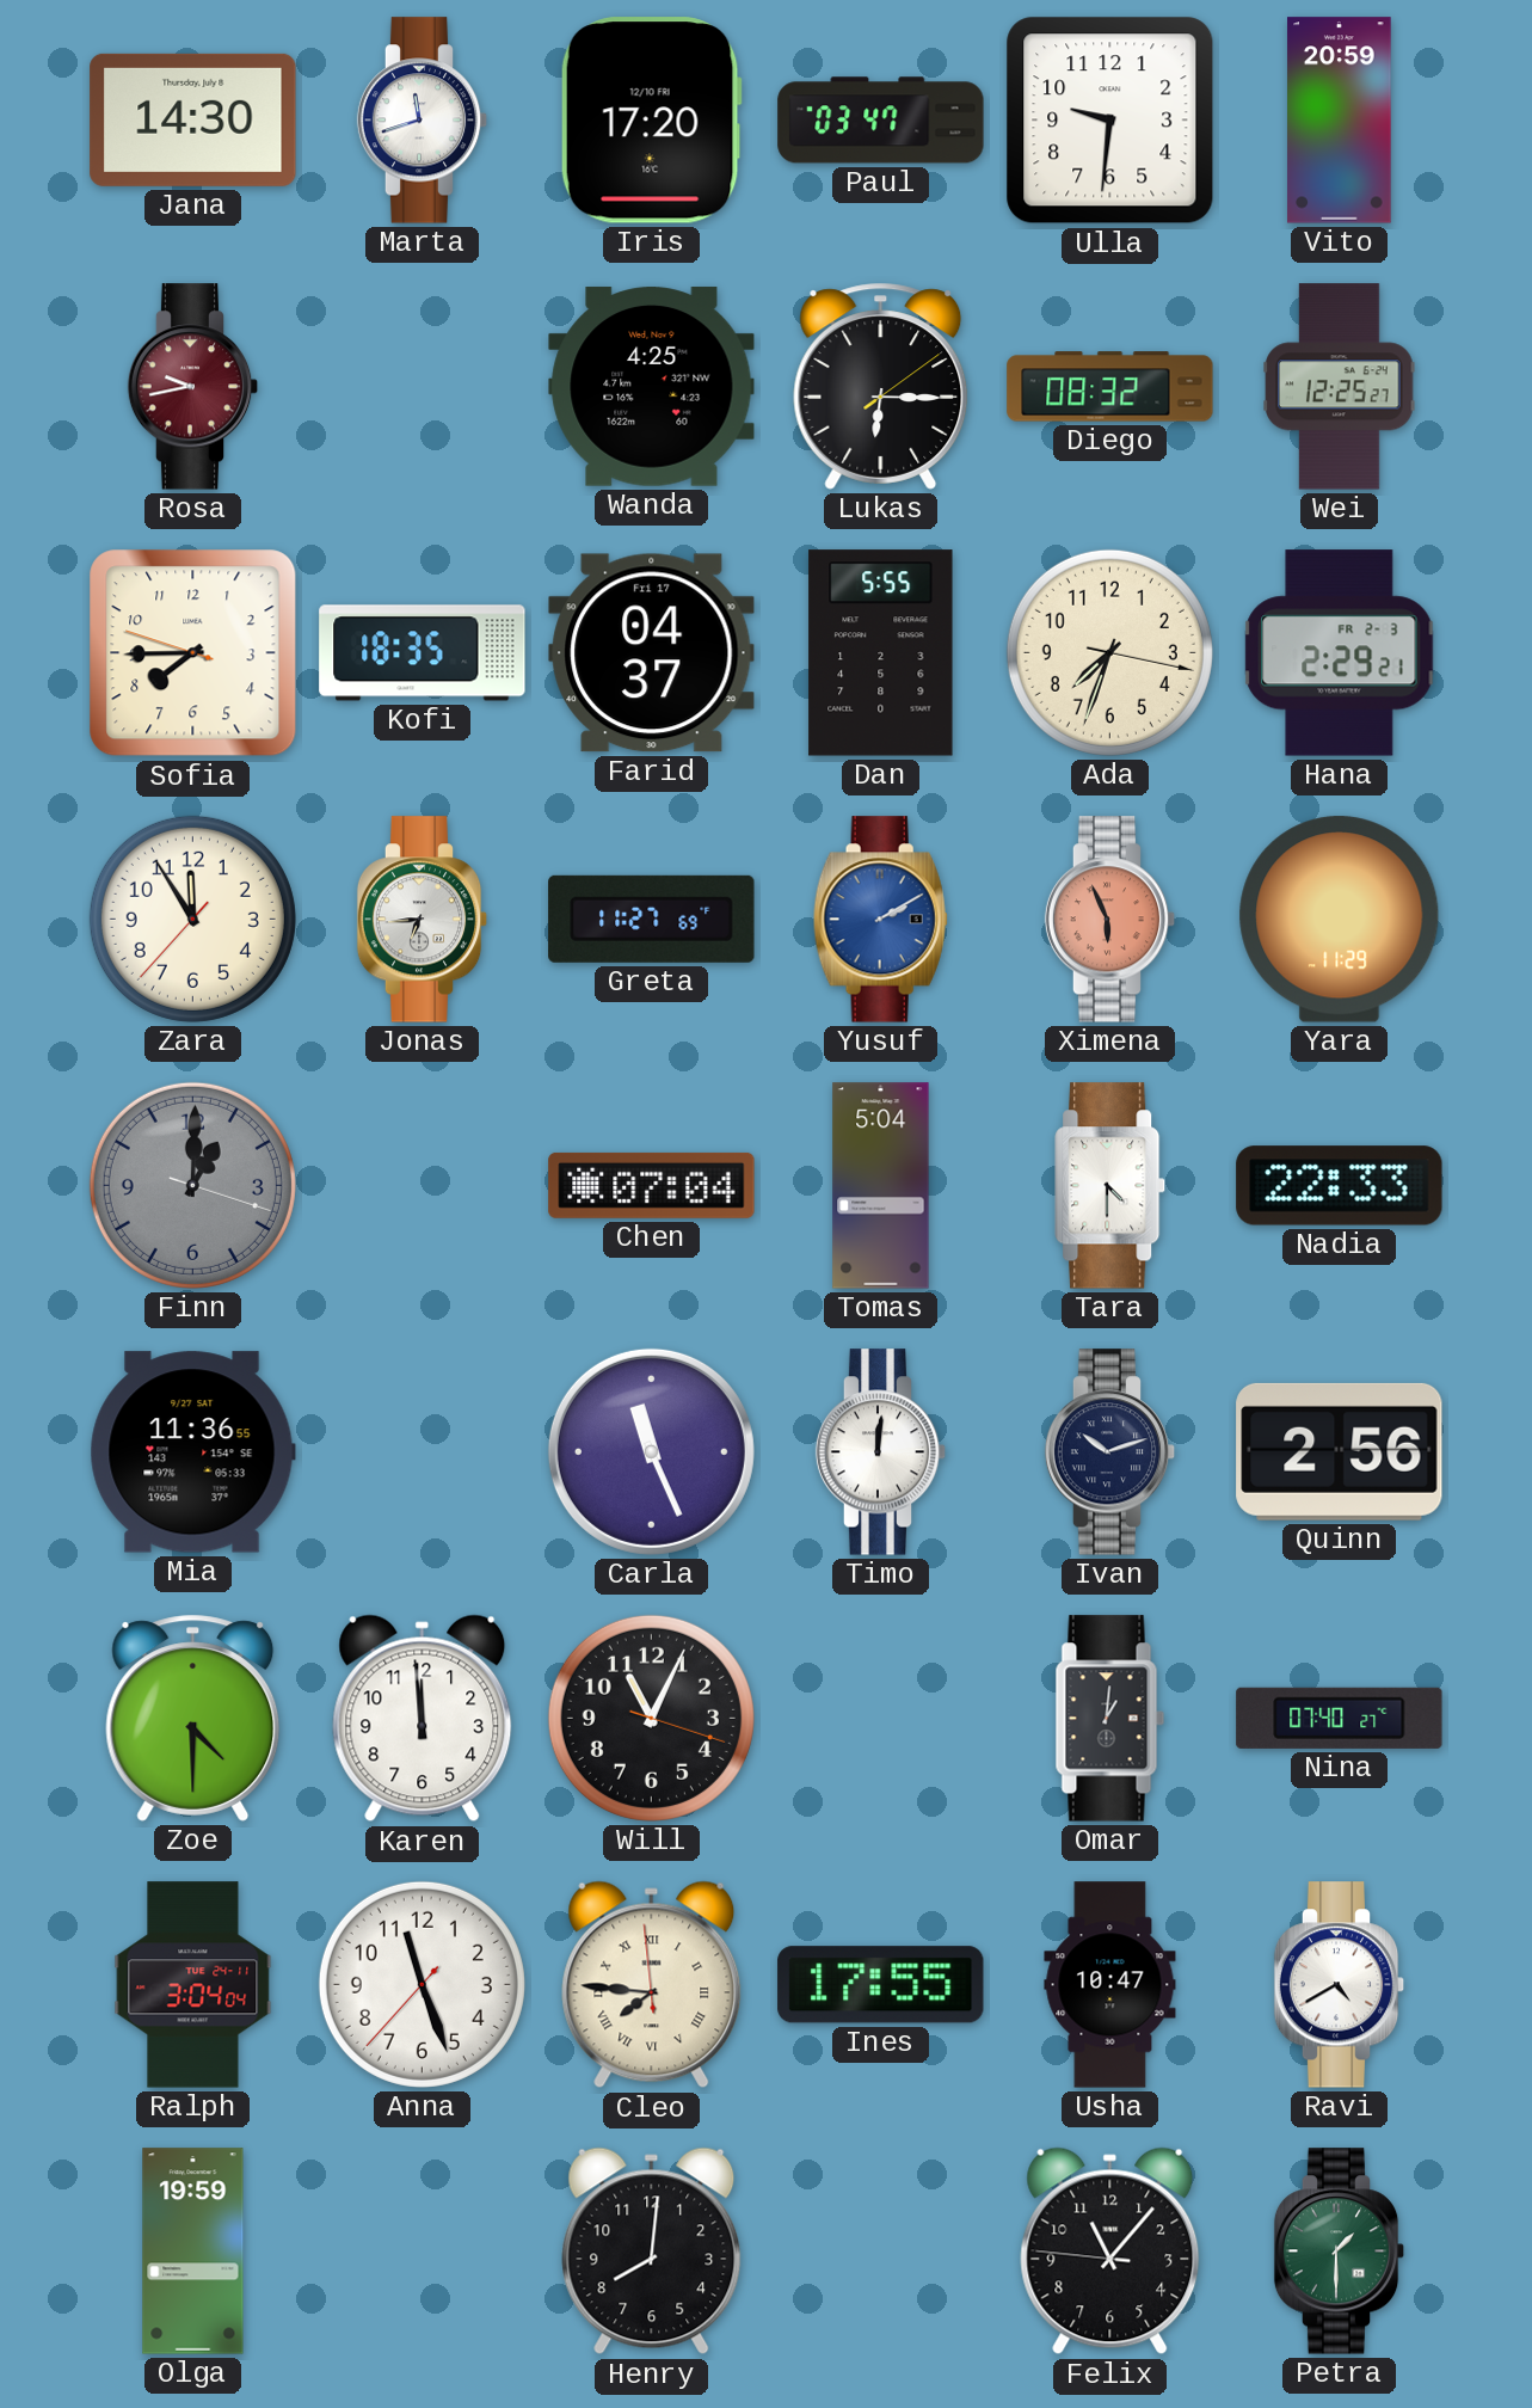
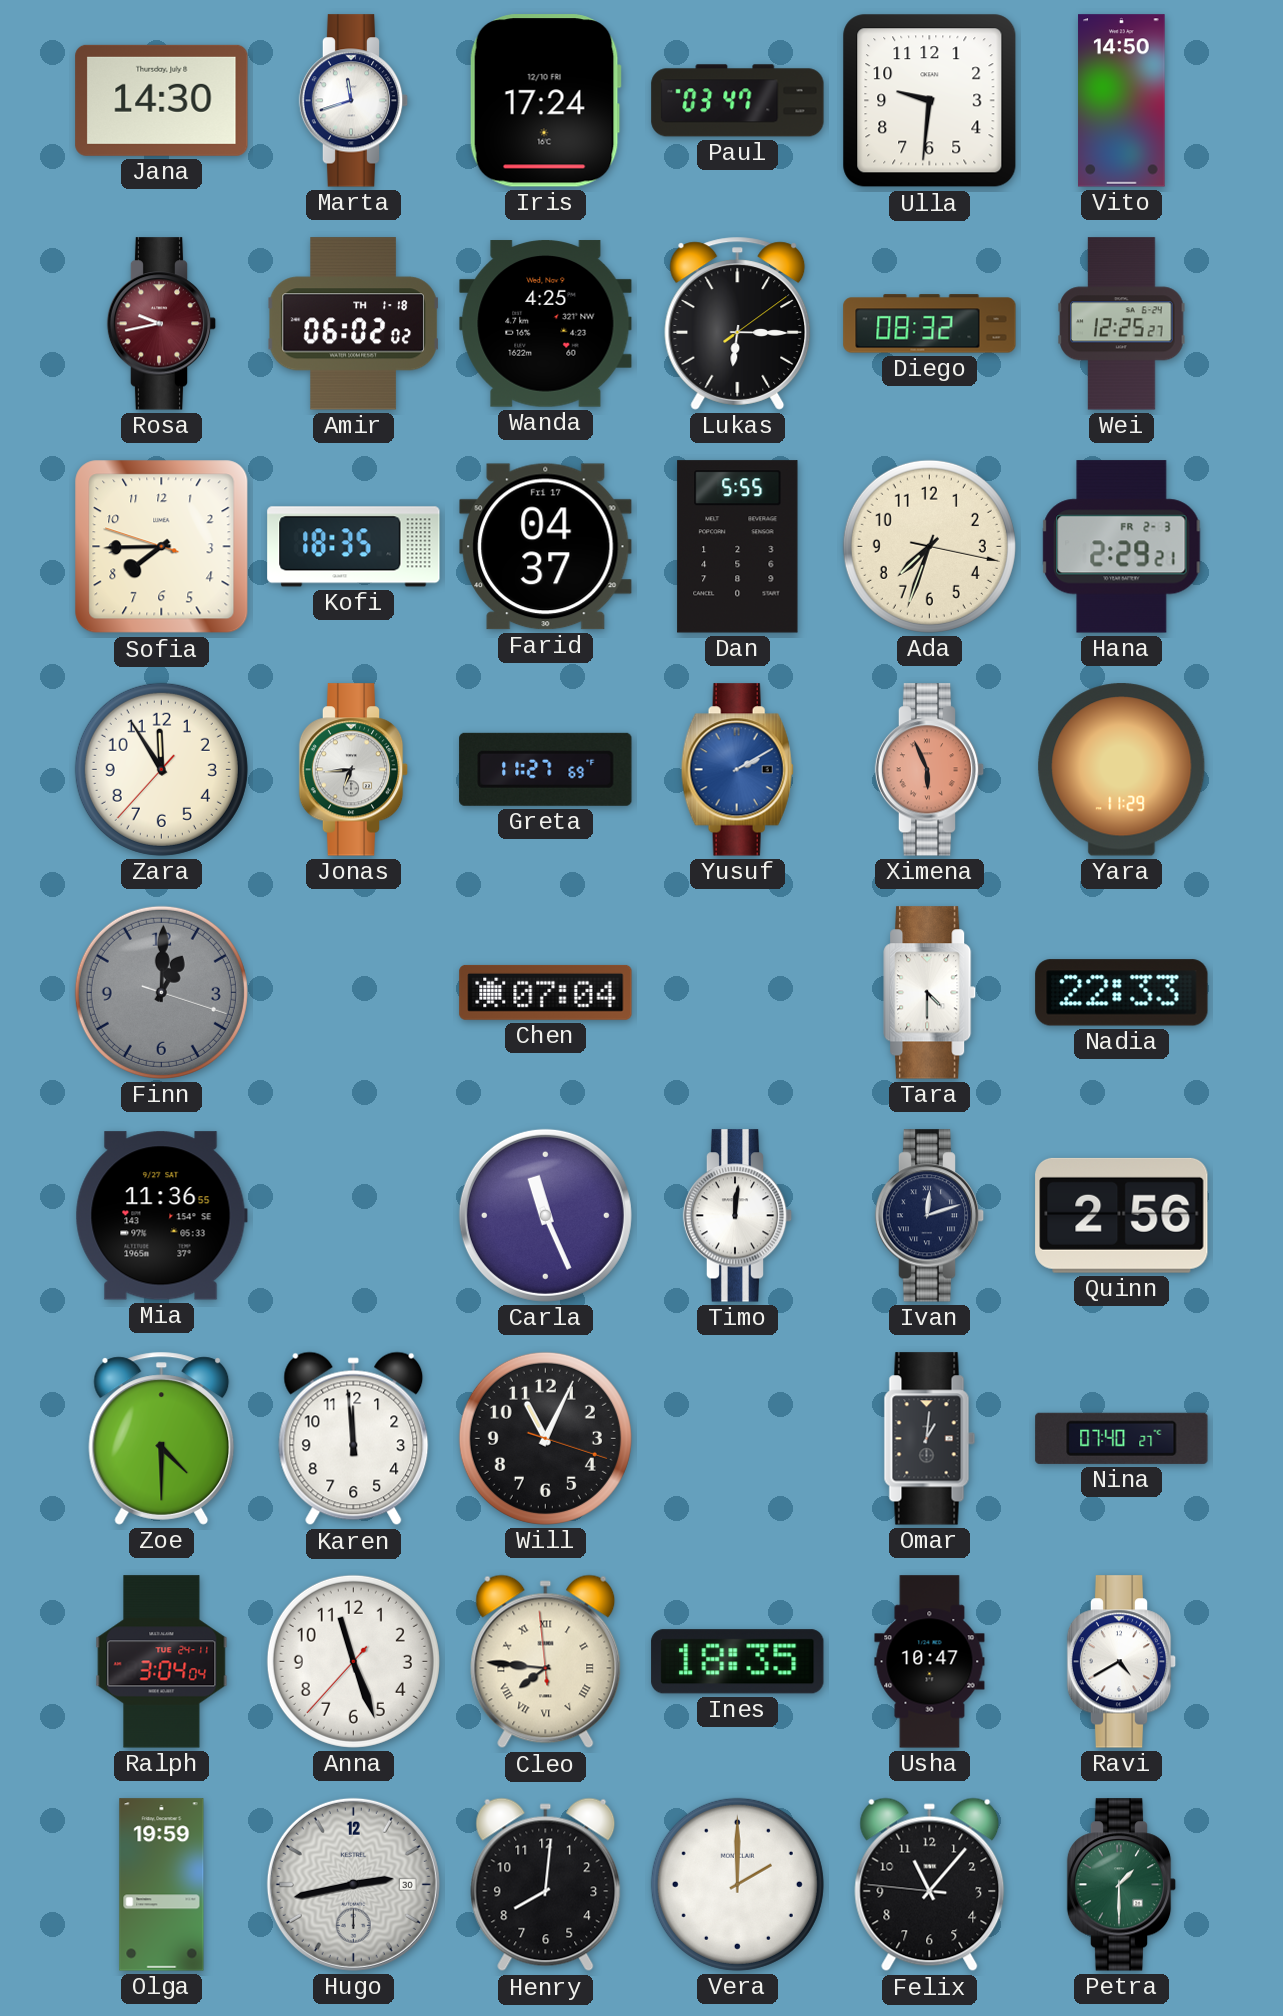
Iris: 17:20 -> 17:24 (545, 101)
Vito: 20:59 -> 14:50 (1122, 101)
Amir: none -> 06:02 (354, 324)
Tomas: 5:04 -> none (881, 1186)
Ivan: 10:12 -> 12:12 (930, 1216)
Ines: 17:55 -> 18:35 (738, 1662)
Hugo: none -> 2:43 (353, 1884)
Vera: none -> 2:00 (737, 1884)
